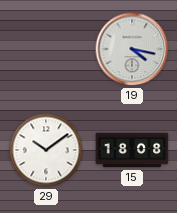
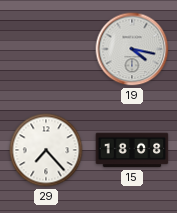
29: 10:09 -> 7:23 (46, 150)
